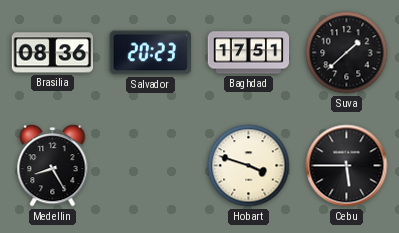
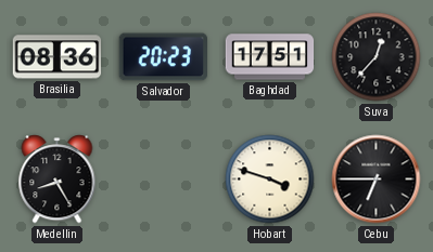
Suva: 1:38 -> 12:37 (377, 57)
Cebu: 5:45 -> 6:45 (377, 180)
